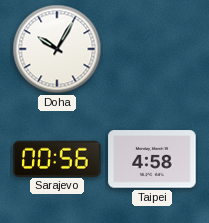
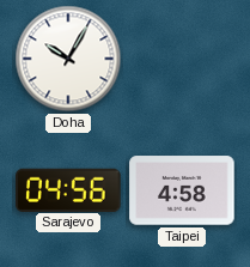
Sarajevo: 00:56 -> 04:56 (68, 189)
